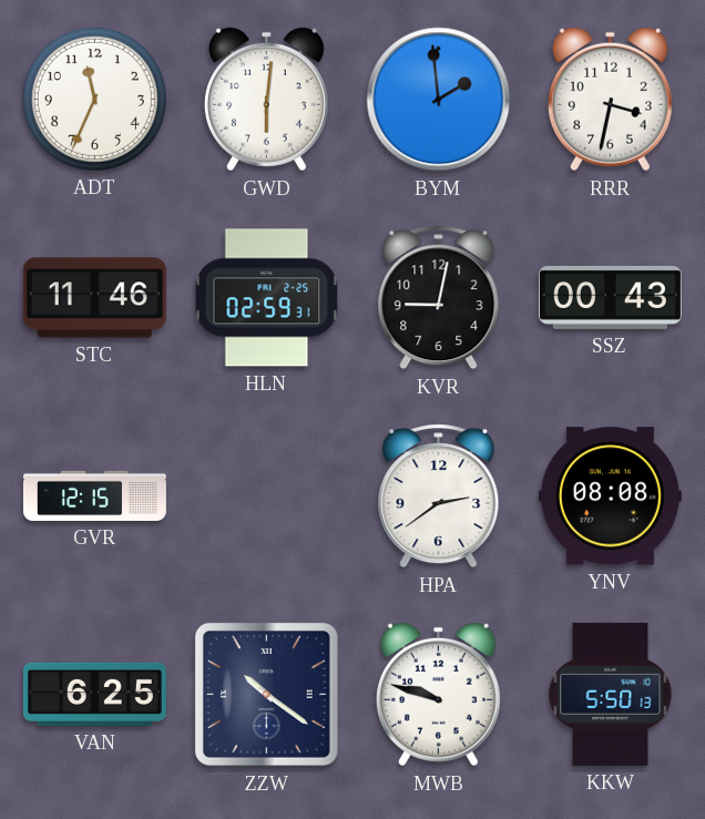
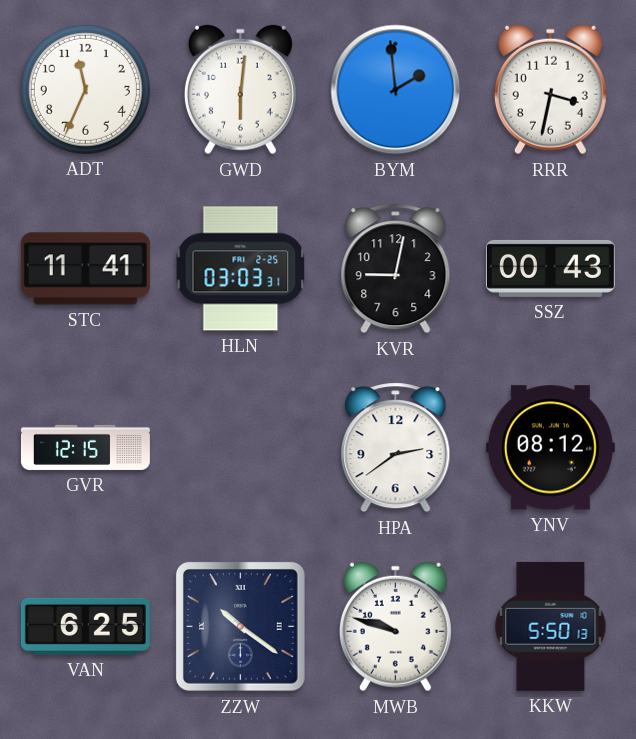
STC: 11:46 -> 11:41 (85, 269)
HLN: 02:59 -> 03:03 (241, 269)
YNV: 08:08 -> 08:12 (550, 448)
